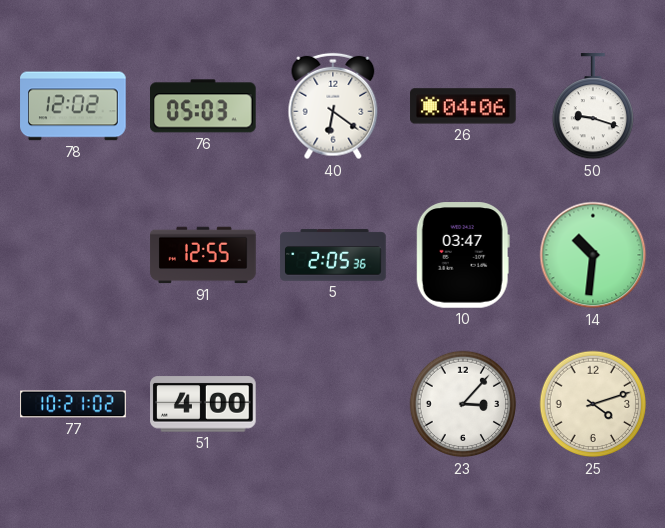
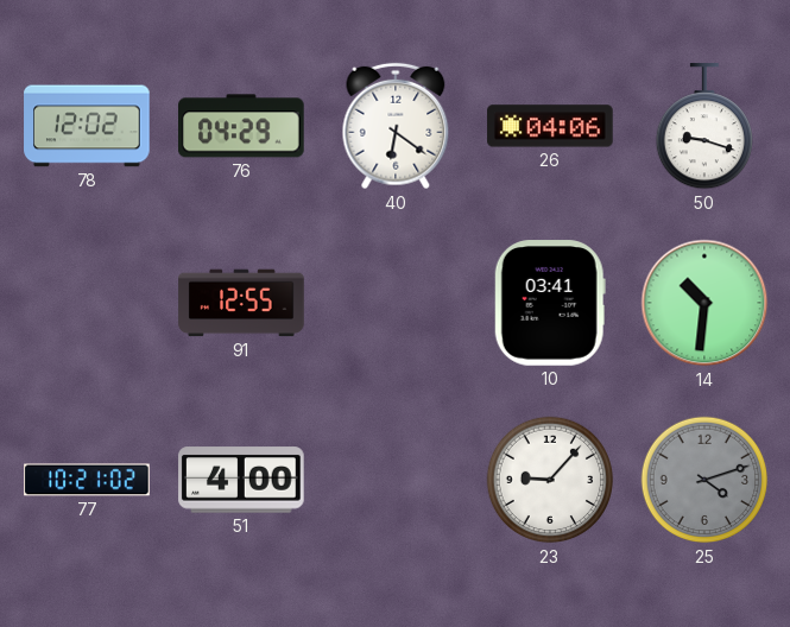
76: 05:03 -> 04:29 (242, 126)
5: 2:05 -> none (333, 255)
10: 03:47 -> 03:41 (550, 303)
23: 3:07 -> 9:07 (550, 480)
25 dial: cream -> grey (704, 480)
